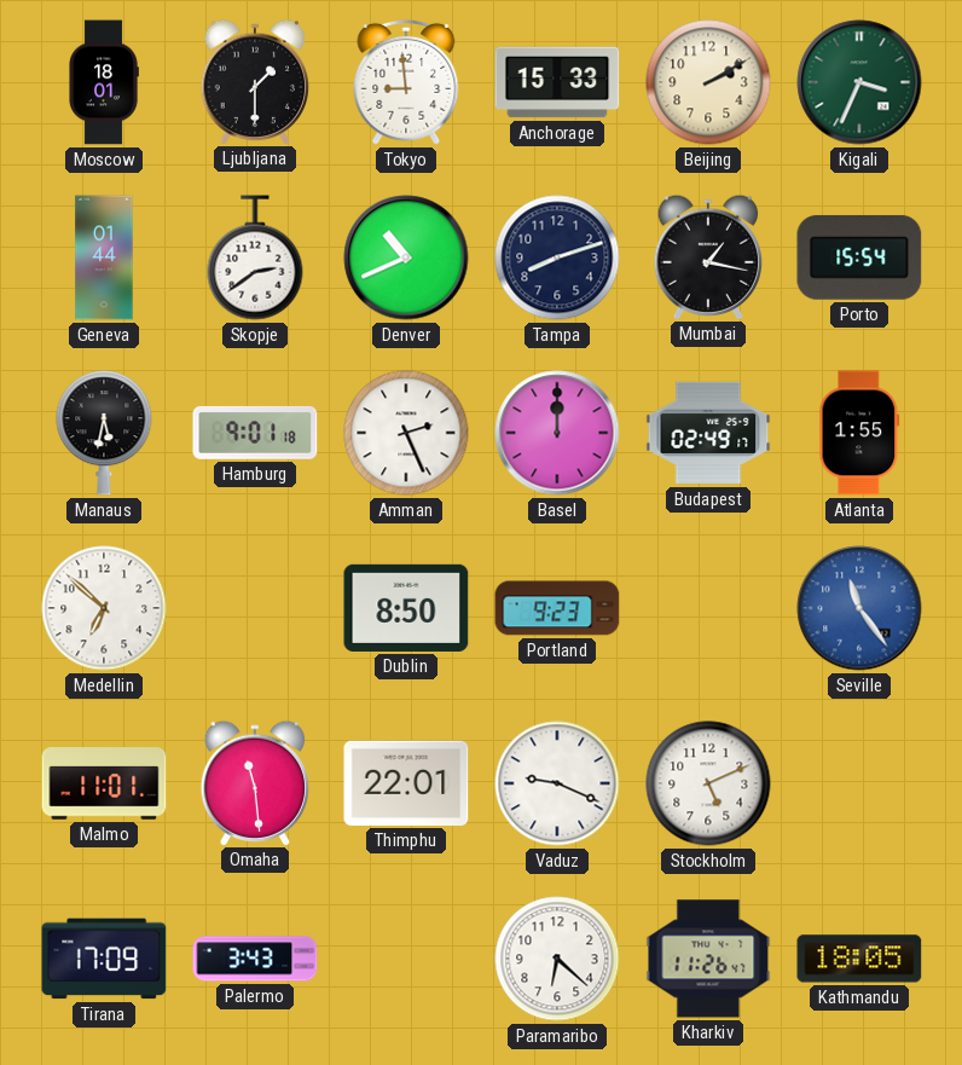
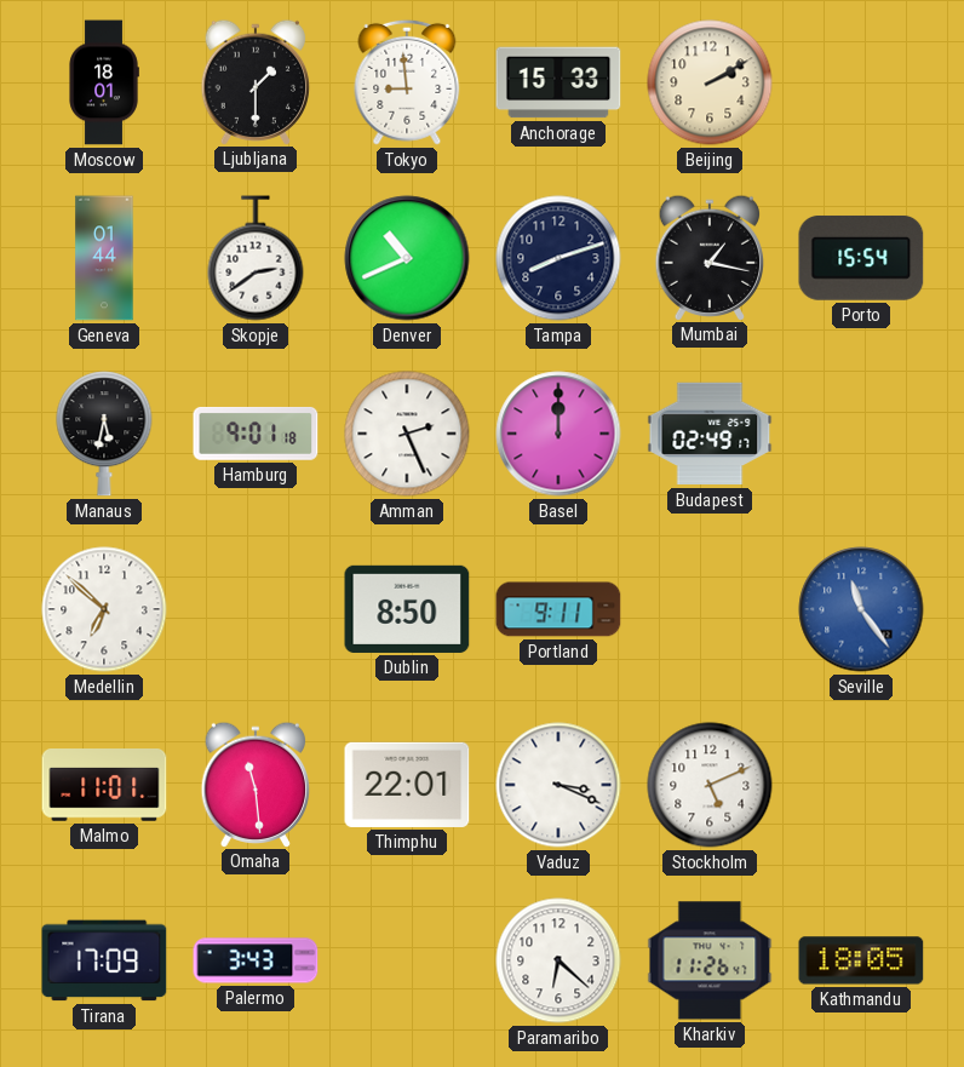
Kigali: 3:34 -> none (859, 82)
Atlanta: 1:55 -> none (859, 433)
Portland: 9:23 -> 9:11 (558, 609)
Vaduz: 9:19 -> 3:19 (558, 785)
